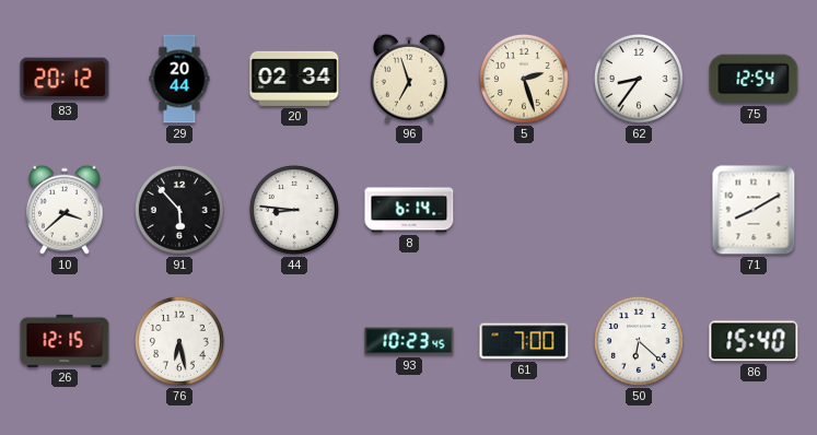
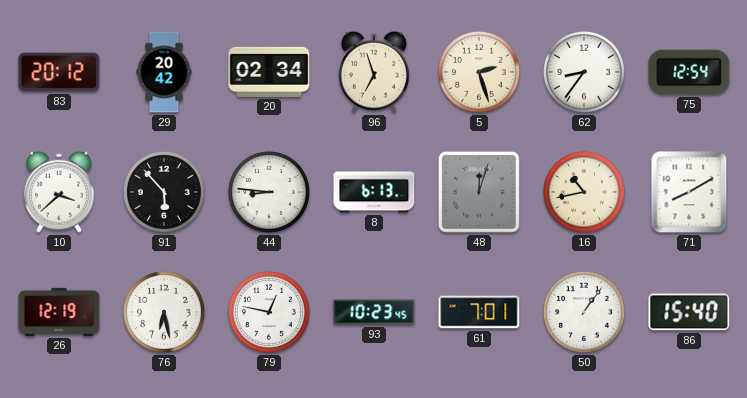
29: 20:44 -> 20:42 (164, 72)
8: 6:14 -> 6:13 (374, 192)
48: none -> 12:03 (479, 192)
16: none -> 10:43 (584, 192)
26: 12:15 -> 12:19 (59, 312)
79: none -> 12:47 (269, 312)
61: 7:00 -> 7:01 (479, 312)
50: 6:22 -> 1:06 (584, 312)
